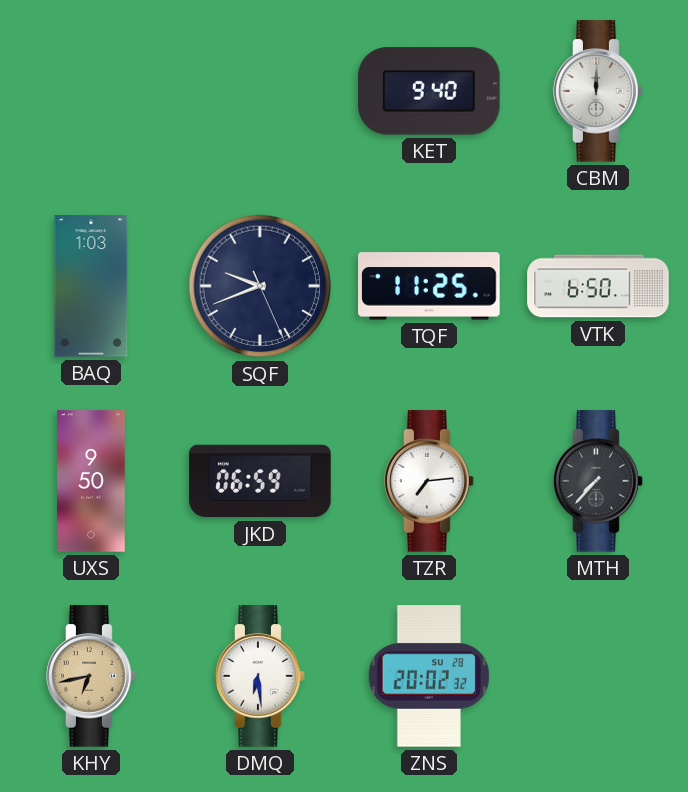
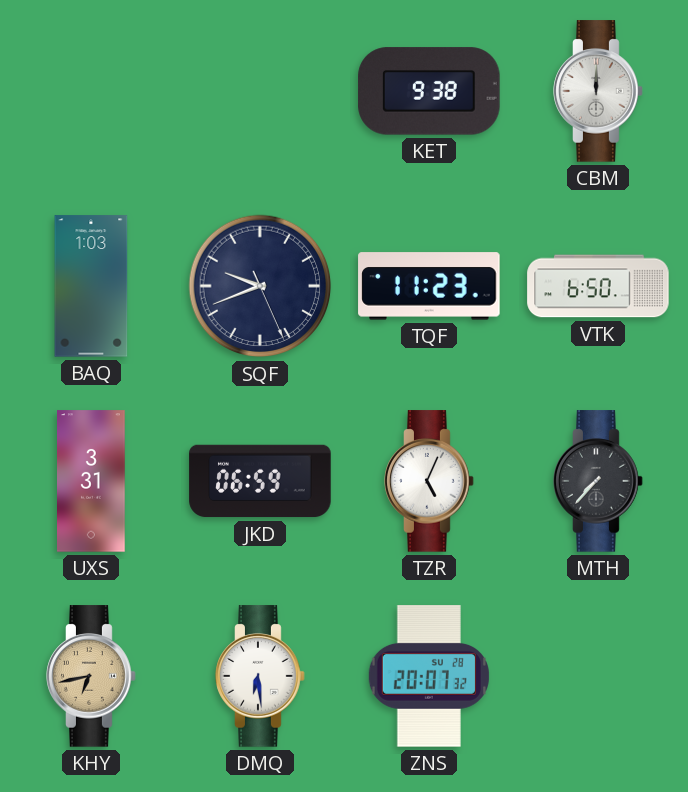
KET: 9:40 -> 9:38 (429, 91)
TQF: 11:25 -> 11:23 (429, 286)
UXS: 9:50 -> 3:31 (91, 481)
TZR: 7:14 -> 5:04 (429, 481)
ZNS: 20:02 -> 20:07 (429, 676)
